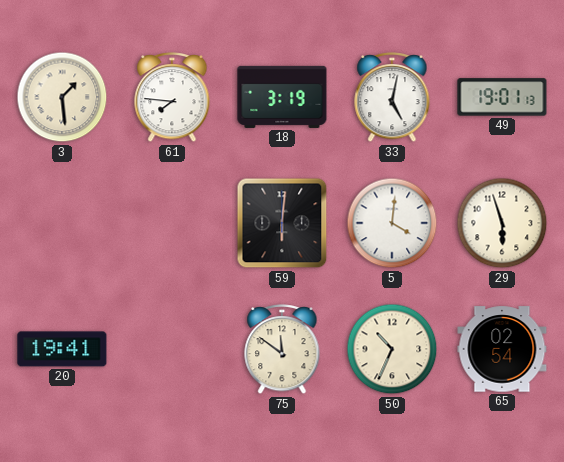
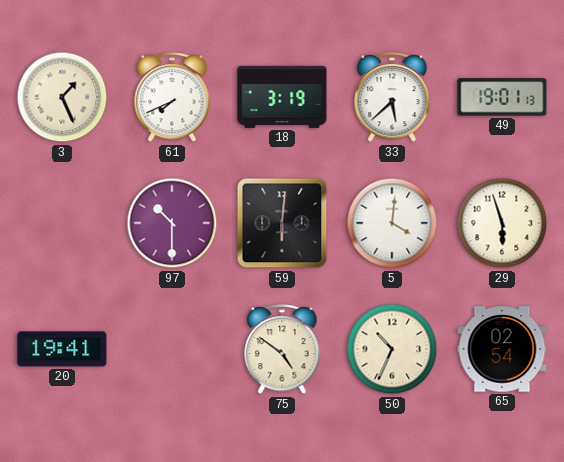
3: 1:29 -> 1:26 (62, 97)
61: 7:46 -> 7:41 (172, 98)
33: 5:02 -> 5:38 (392, 98)
97: none -> 10:30 (172, 223)
75: 11:51 -> 4:51 (282, 350)
